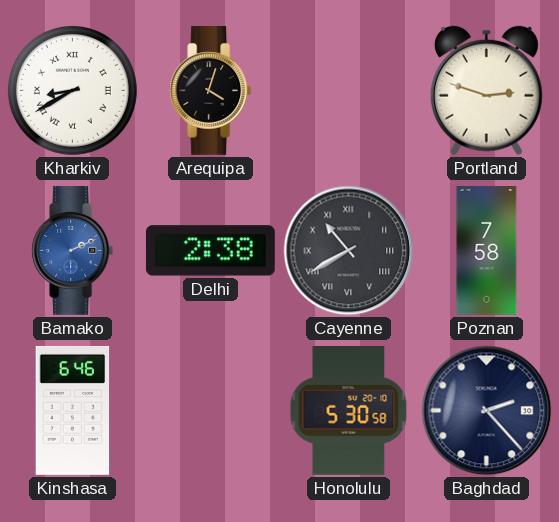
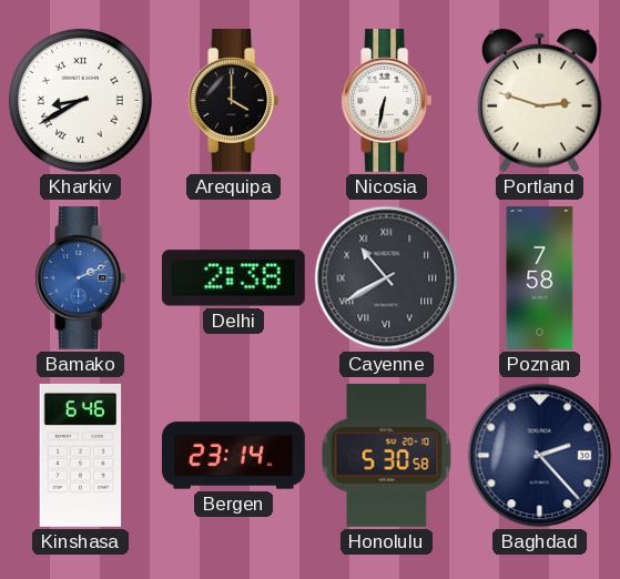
Arequipa: 4:03 -> 4:00 (234, 100)
Nicosia: none -> 6:32 (387, 100)
Bergen: none -> 23:14 (233, 456)
